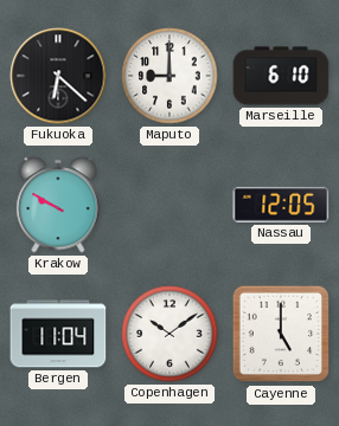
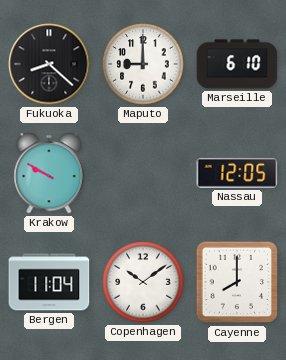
Fukuoka: 6:22 -> 8:22 (49, 64)
Cayenne: 5:00 -> 8:00 (237, 282)
